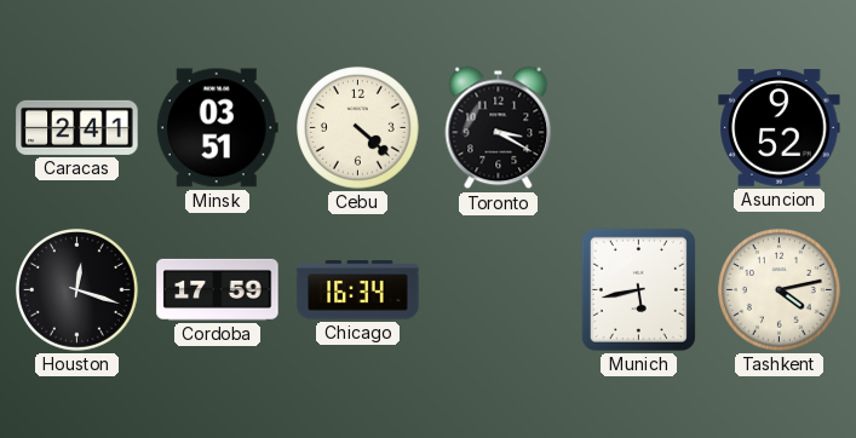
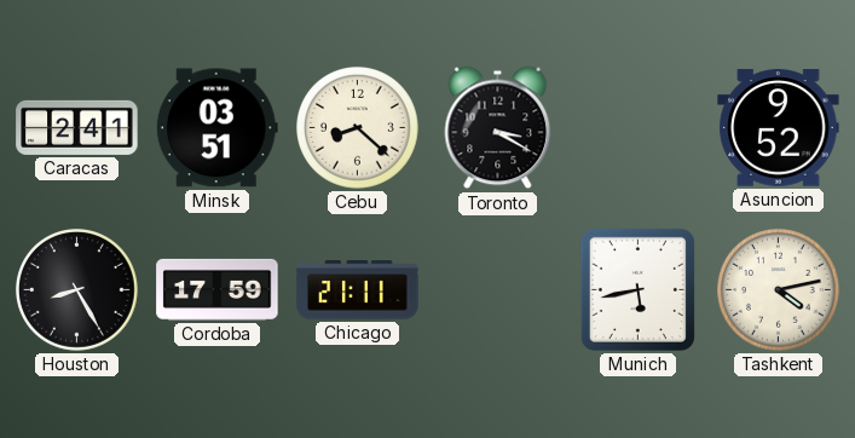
Cebu: 4:22 -> 8:22 (358, 128)
Houston: 12:18 -> 8:25 (77, 290)
Chicago: 16:34 -> 21:11 (358, 290)
